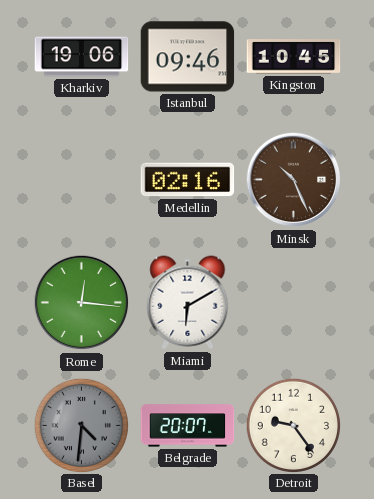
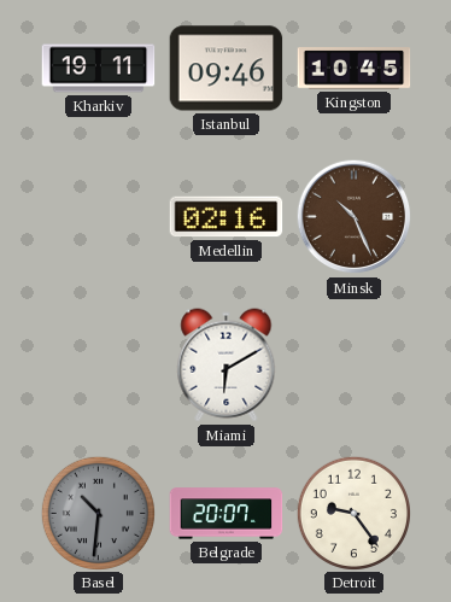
Kharkiv: 19:06 -> 19:11 (99, 69)
Rome: 12:16 -> none (82, 303)
Basel: 4:31 -> 10:31 (98, 513)
